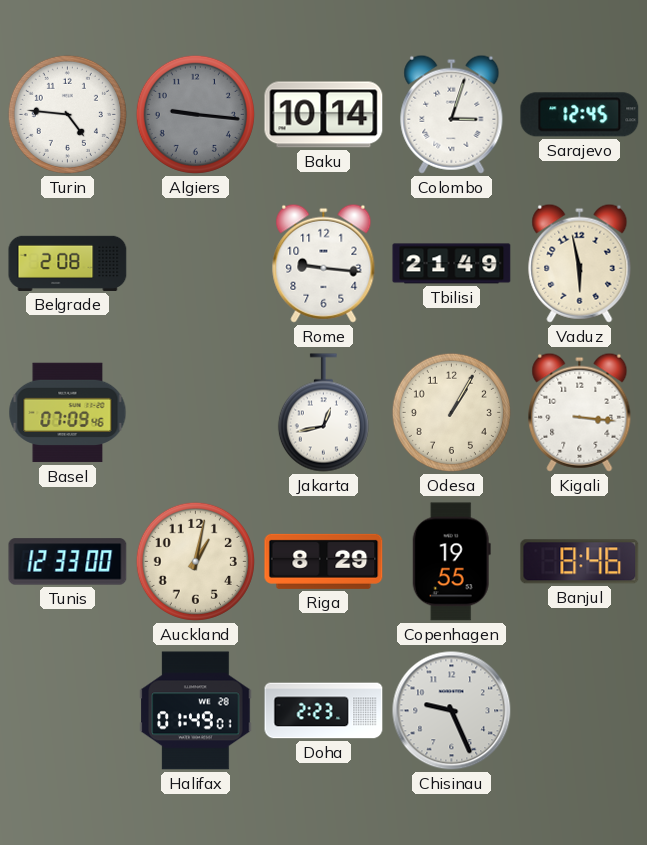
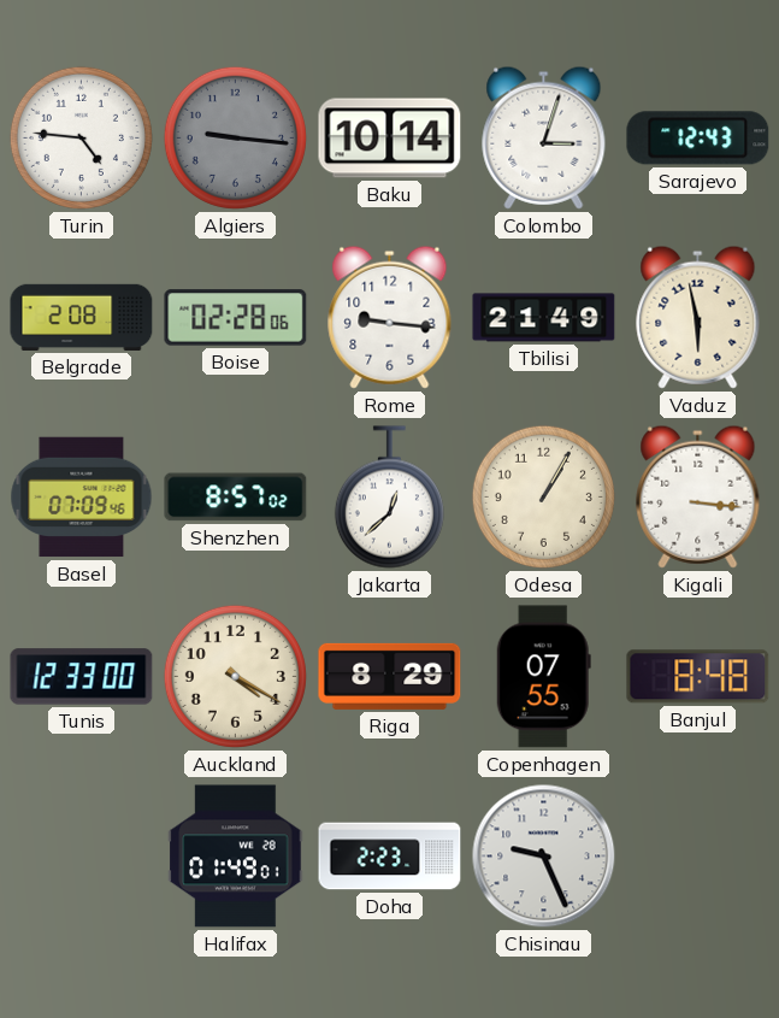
Sarajevo: 12:45 -> 12:43 (698, 139)
Boise: none -> 02:28 (236, 318)
Shenzhen: none -> 8:57 (236, 498)
Jakarta: 12:43 -> 12:38 (389, 498)
Auckland: 1:02 -> 4:20 (235, 676)
Copenhagen: 19:55 -> 07:55 (543, 677)
Banjul: 8:46 -> 8:48 (698, 677)
